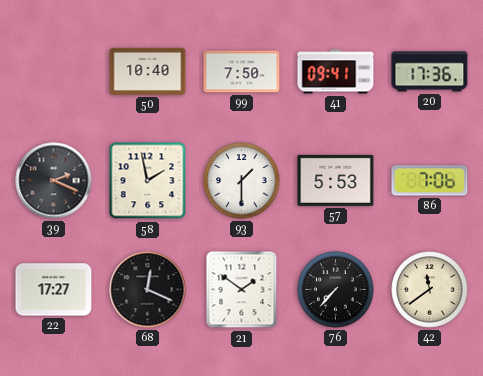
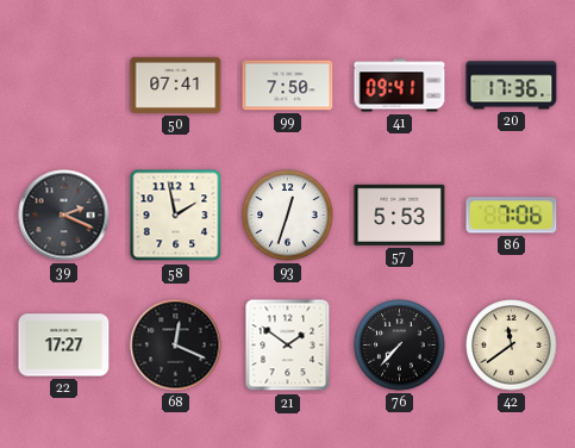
50: 10:40 -> 07:41 (176, 85)
93: 1:30 -> 12:33 (288, 216)
